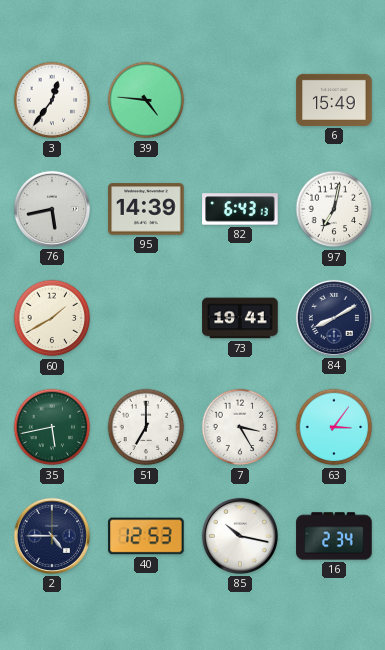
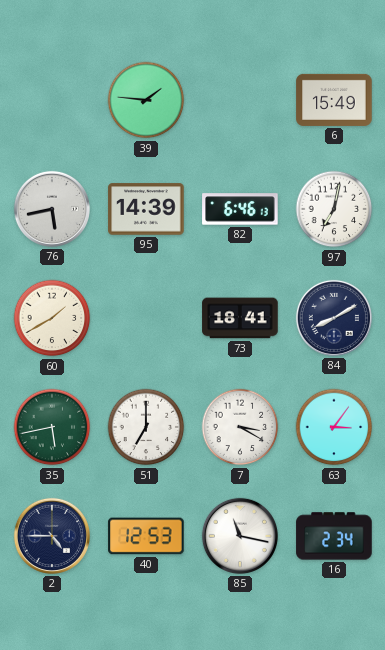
3: 12:36 -> none (52, 100)
39: 4:46 -> 1:46 (146, 100)
82: 6:43 -> 6:46 (240, 209)
73: 19:41 -> 18:41 (240, 318)
7: 3:25 -> 3:20 (240, 427)
85: 10:17 -> 11:17 (240, 536)
